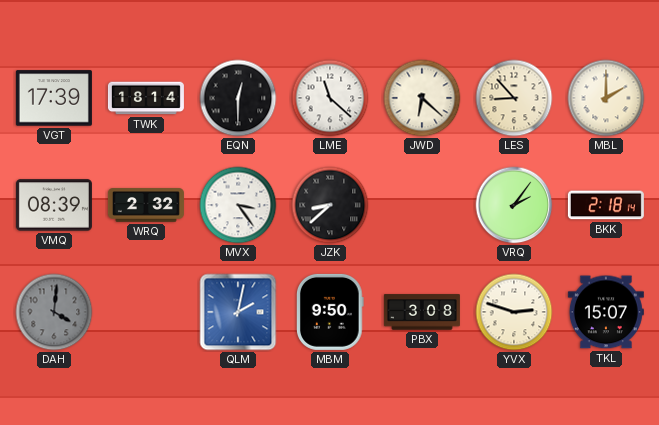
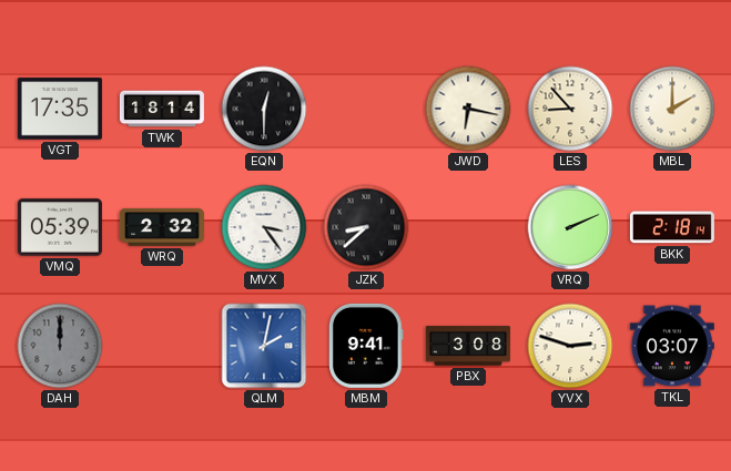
VGT: 17:39 -> 17:35 (60, 109)
LME: 11:22 -> none (330, 98)
JWD: 6:22 -> 6:17 (468, 109)
VMQ: 08:39 -> 05:39 (60, 227)
VRQ: 2:06 -> 2:11 (570, 227)
DAH: 4:01 -> 12:00 (60, 346)
MBM: 9:50 -> 9:41 (367, 346)
TKL: 15:07 -> 03:07 (672, 346)
